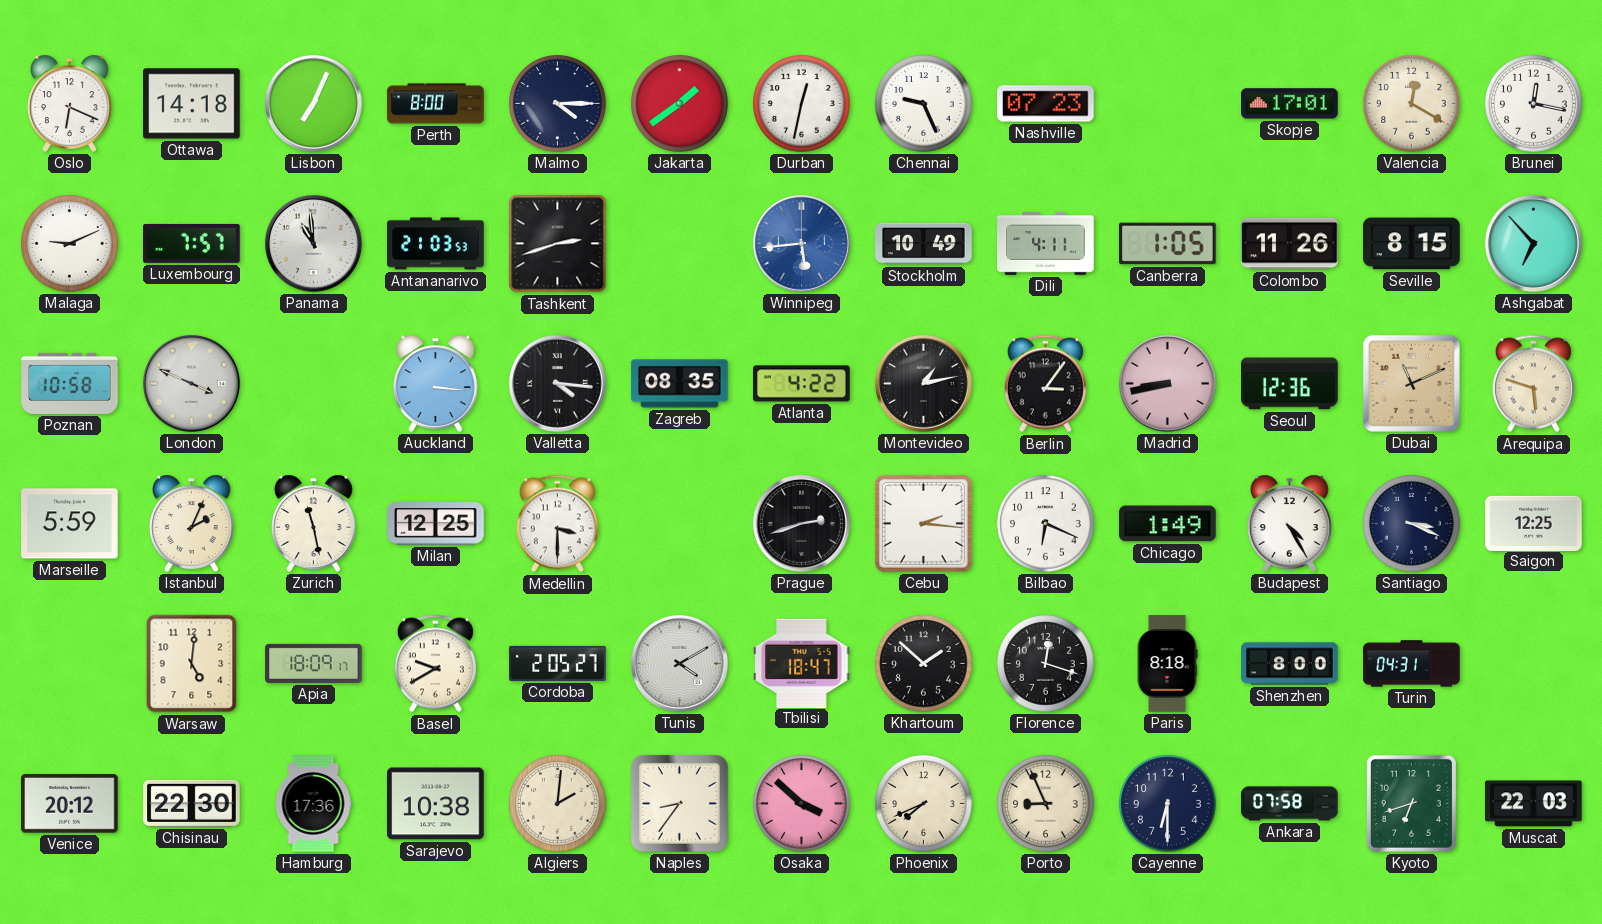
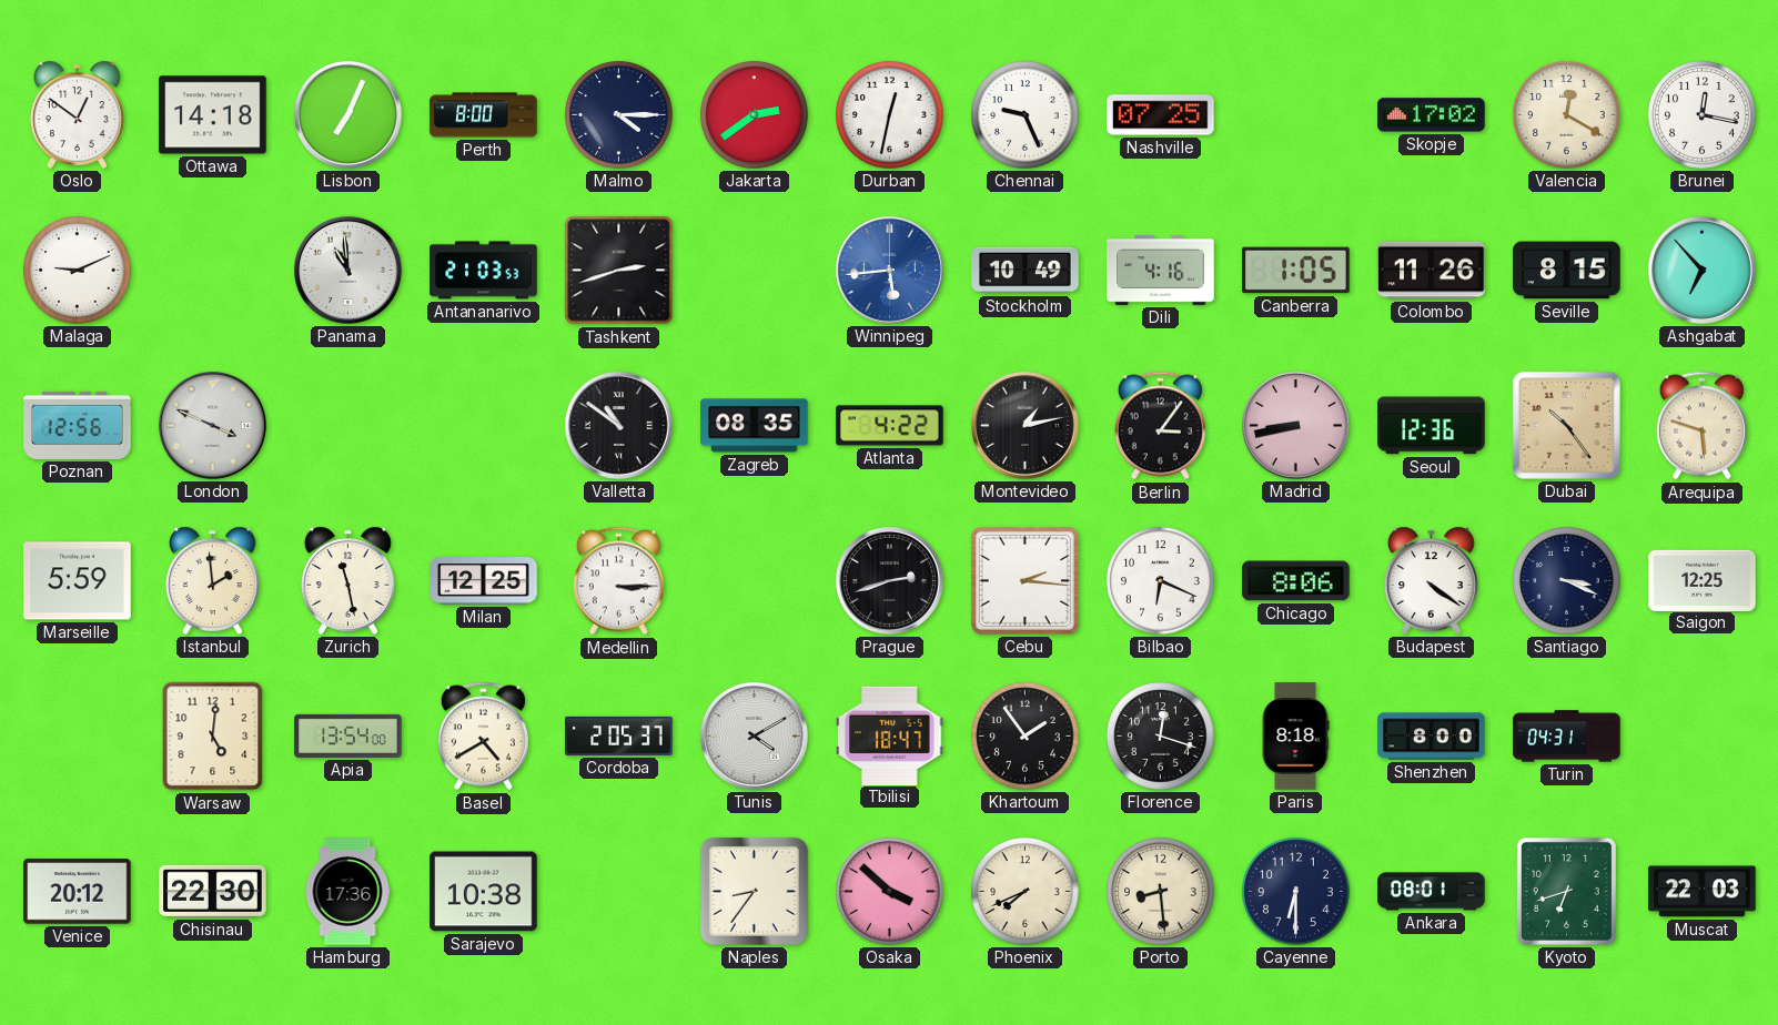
Oslo: 6:19 -> 12:51 (78, 114)
Jakarta: 1:39 -> 2:39 (755, 115)
Nashville: 07:23 -> 07:25 (1161, 115)
Skopje: 17:01 -> 17:02 (1432, 115)
Luxembourg: 7:57 -> none (192, 243)
Dili: 4:11 -> 4:16 (1161, 270)
Poznan: 10:58 -> 12:56 (78, 425)
Auckland: 3:16 -> none (436, 383)
Valletta: 4:16 -> 10:51 (618, 425)
Dubai: 11:11 -> 10:24 (1566, 425)
Istanbul: 2:04 -> 1:59 (213, 580)
Medellin: 3:30 -> 3:15 (618, 581)
Chicago: 1:49 -> 8:06 (1296, 581)
Budapest: 4:25 -> 4:21 (1432, 580)
Apia: 18:09 -> 13:54 (348, 735)
Basel: 9:40 -> 4:40 (483, 737)
Cordoba: 2:05:27 -> 2:05:37 (619, 735)
Khartoum: 1:52 -> 1:54 (1026, 737)
Algiers: 2:01 -> none (558, 804)
Porto: 8:56 -> 8:29 (1161, 892)
Ankara: 07:58 -> 08:01 (1432, 892)
